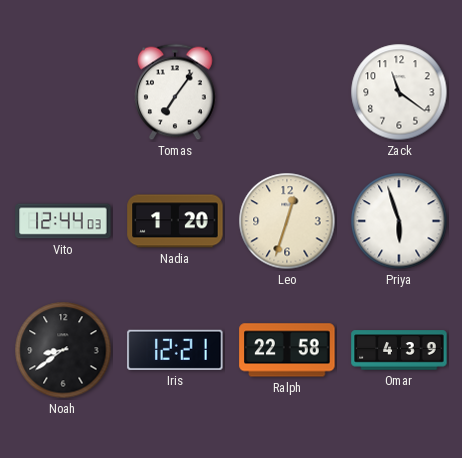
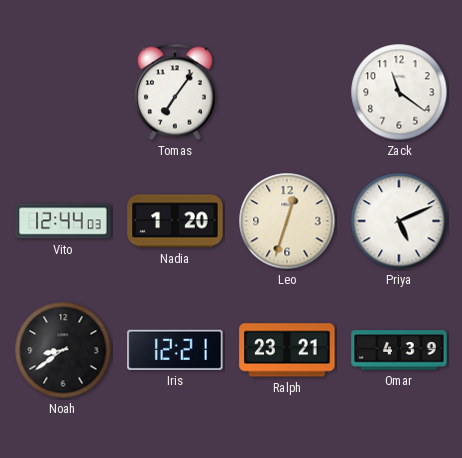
Priya: 5:57 -> 5:11 (399, 221)
Ralph: 22:58 -> 23:21 (287, 350)
